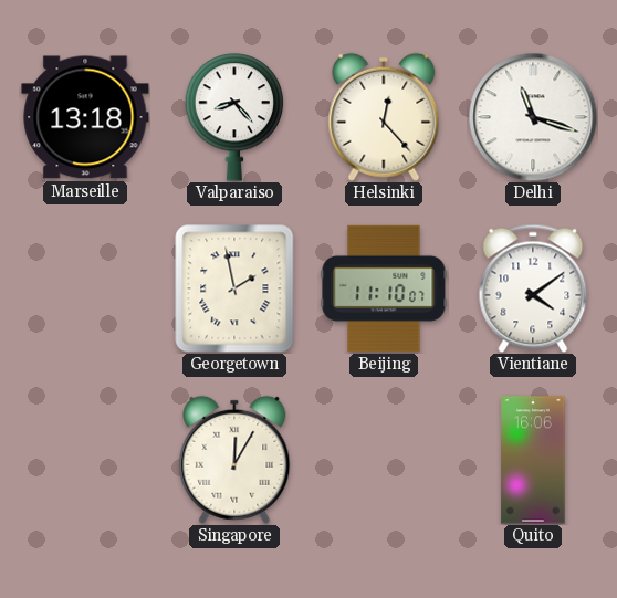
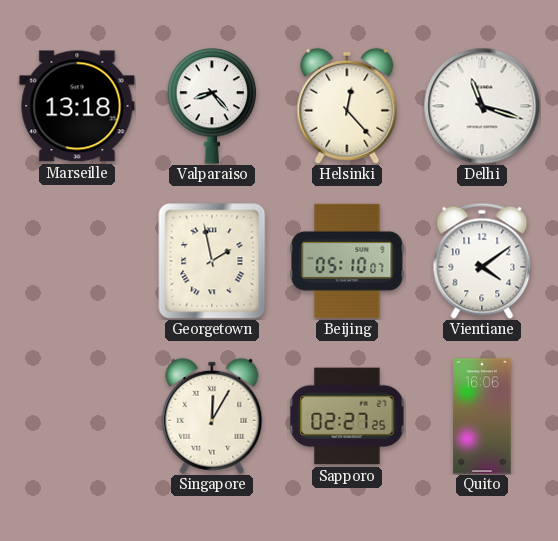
Beijing: 11:10 -> 05:10 (347, 261)
Sapporo: none -> 02:27 (347, 416)
